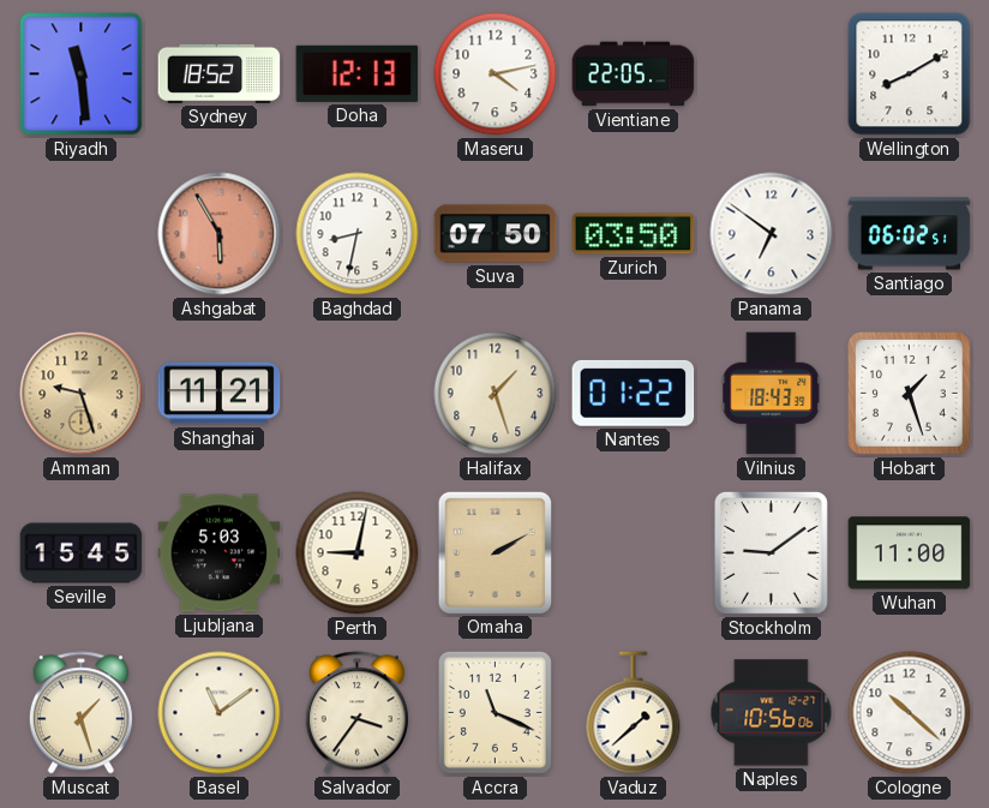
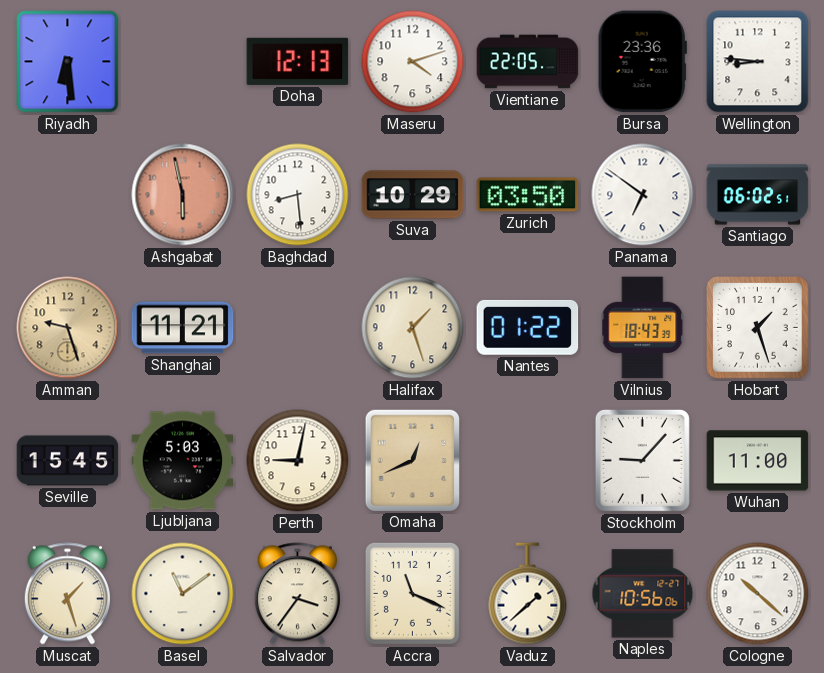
Riyadh: 11:29 -> 6:29 (68, 62)
Sydney: 18:52 -> none (220, 73)
Maseru: 4:13 -> 4:12 (413, 62)
Bursa: none -> 23:36 (642, 62)
Wellington: 8:10 -> 8:46 (758, 62)
Ashgabat: 5:55 -> 5:58 (183, 195)
Baghdad: 8:32 -> 8:29 (298, 195)
Suva: 07:50 -> 10:29 (413, 195)
Omaha: 2:10 -> 12:41 (412, 460)
Stockholm: 9:09 -> 9:07 (642, 460)
